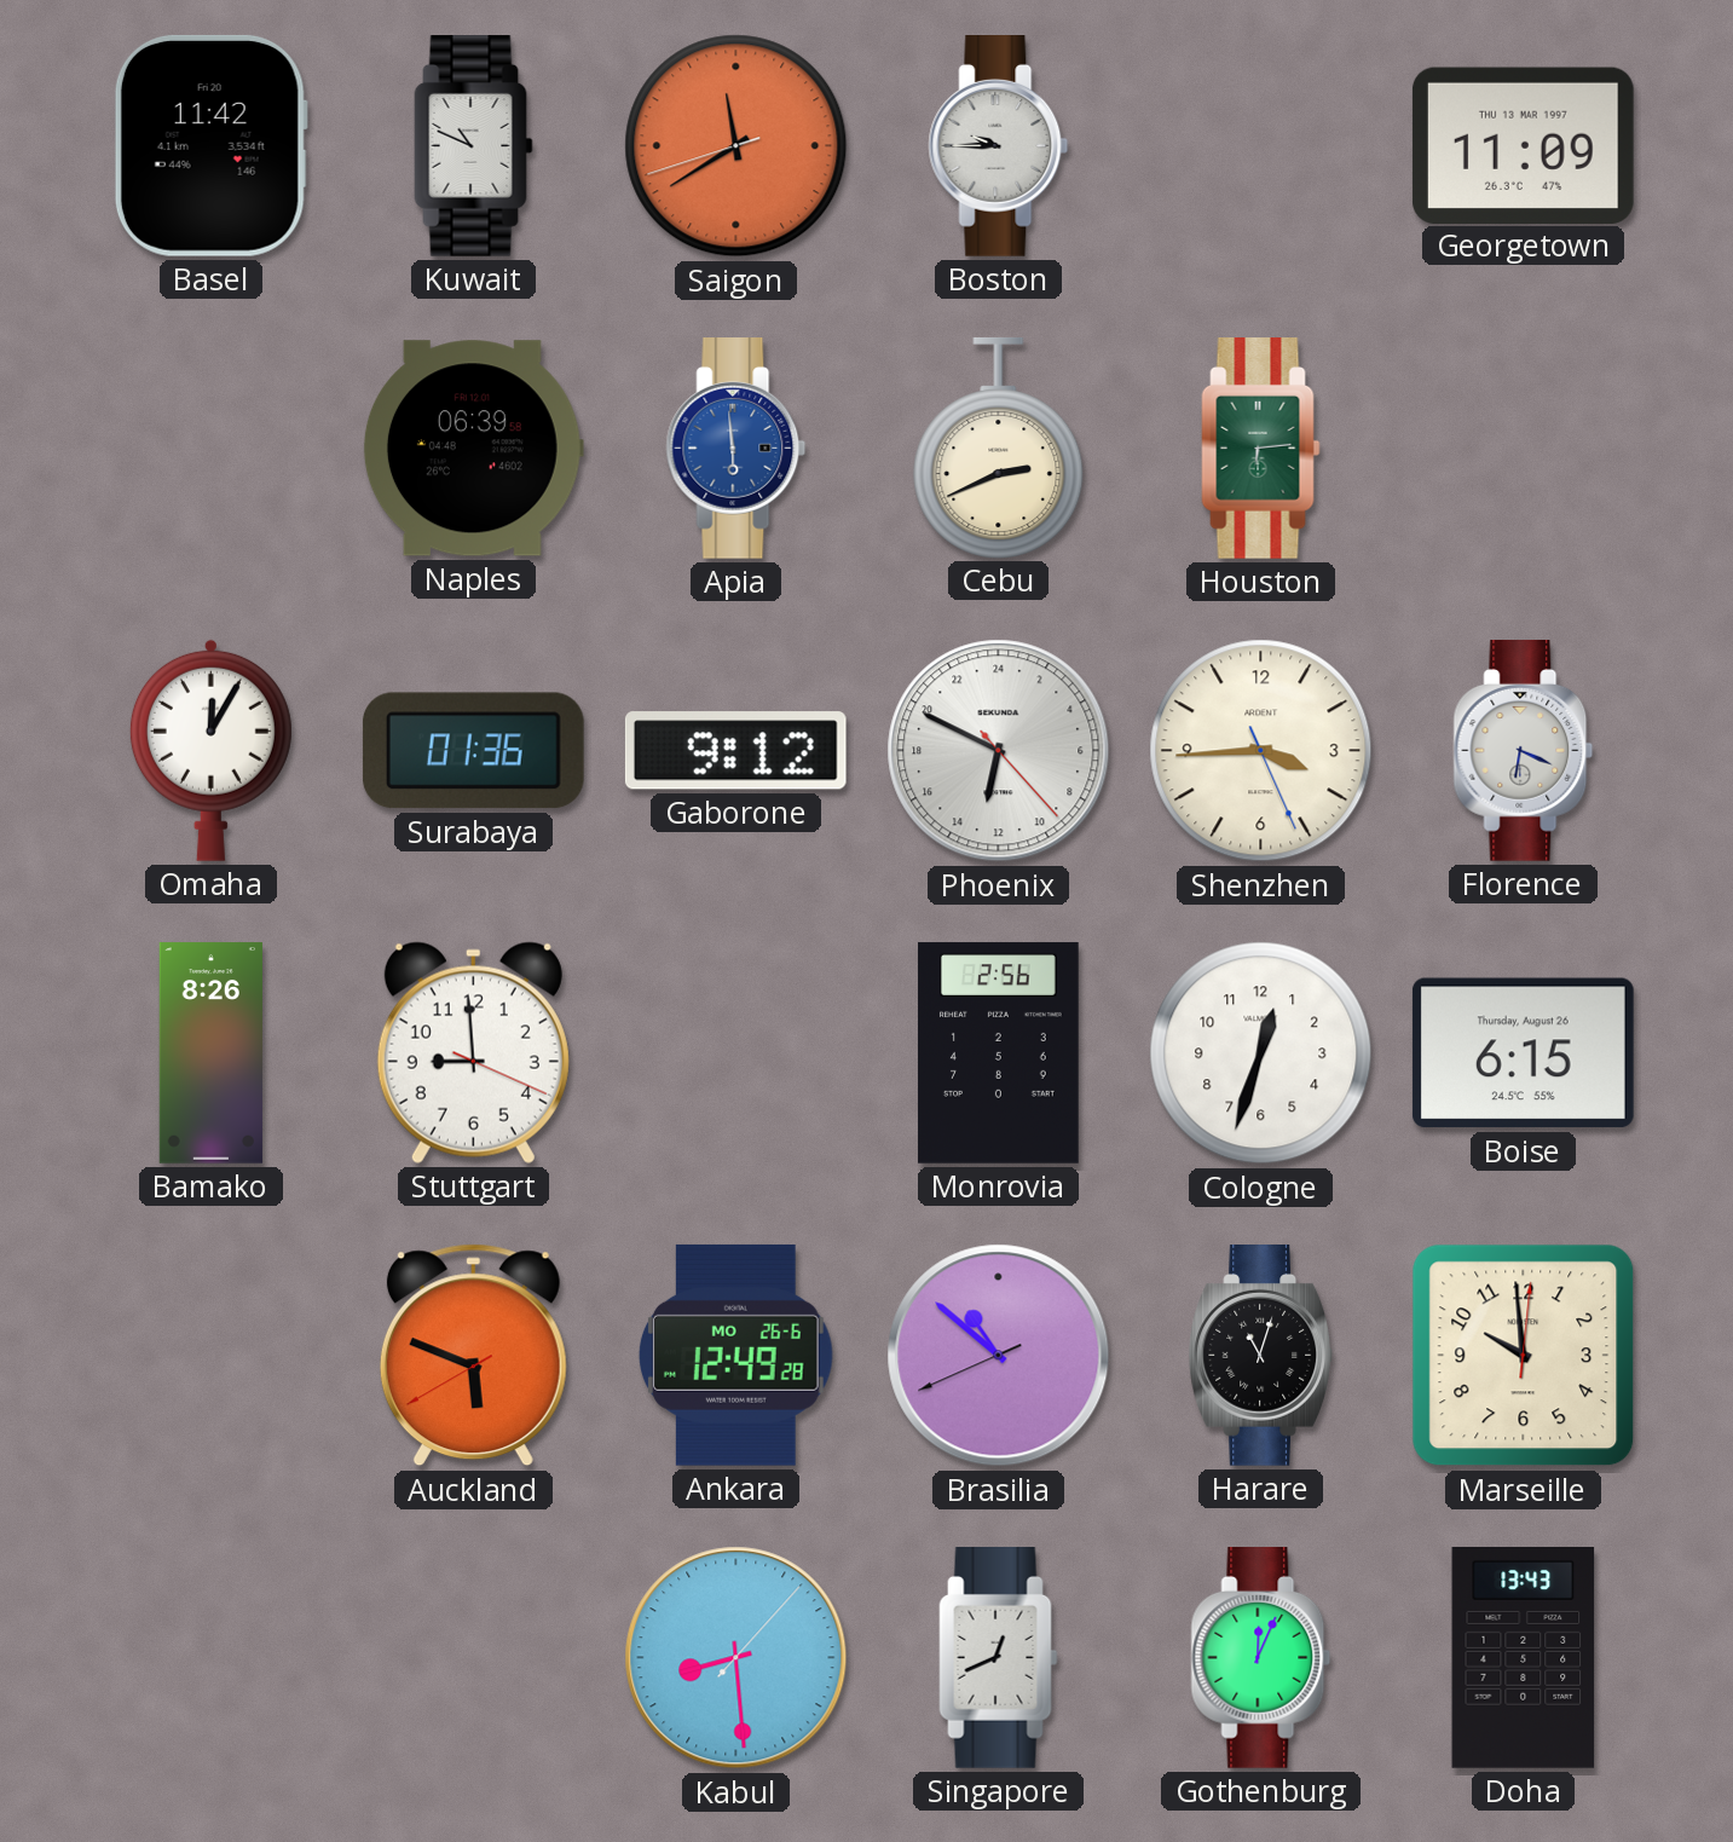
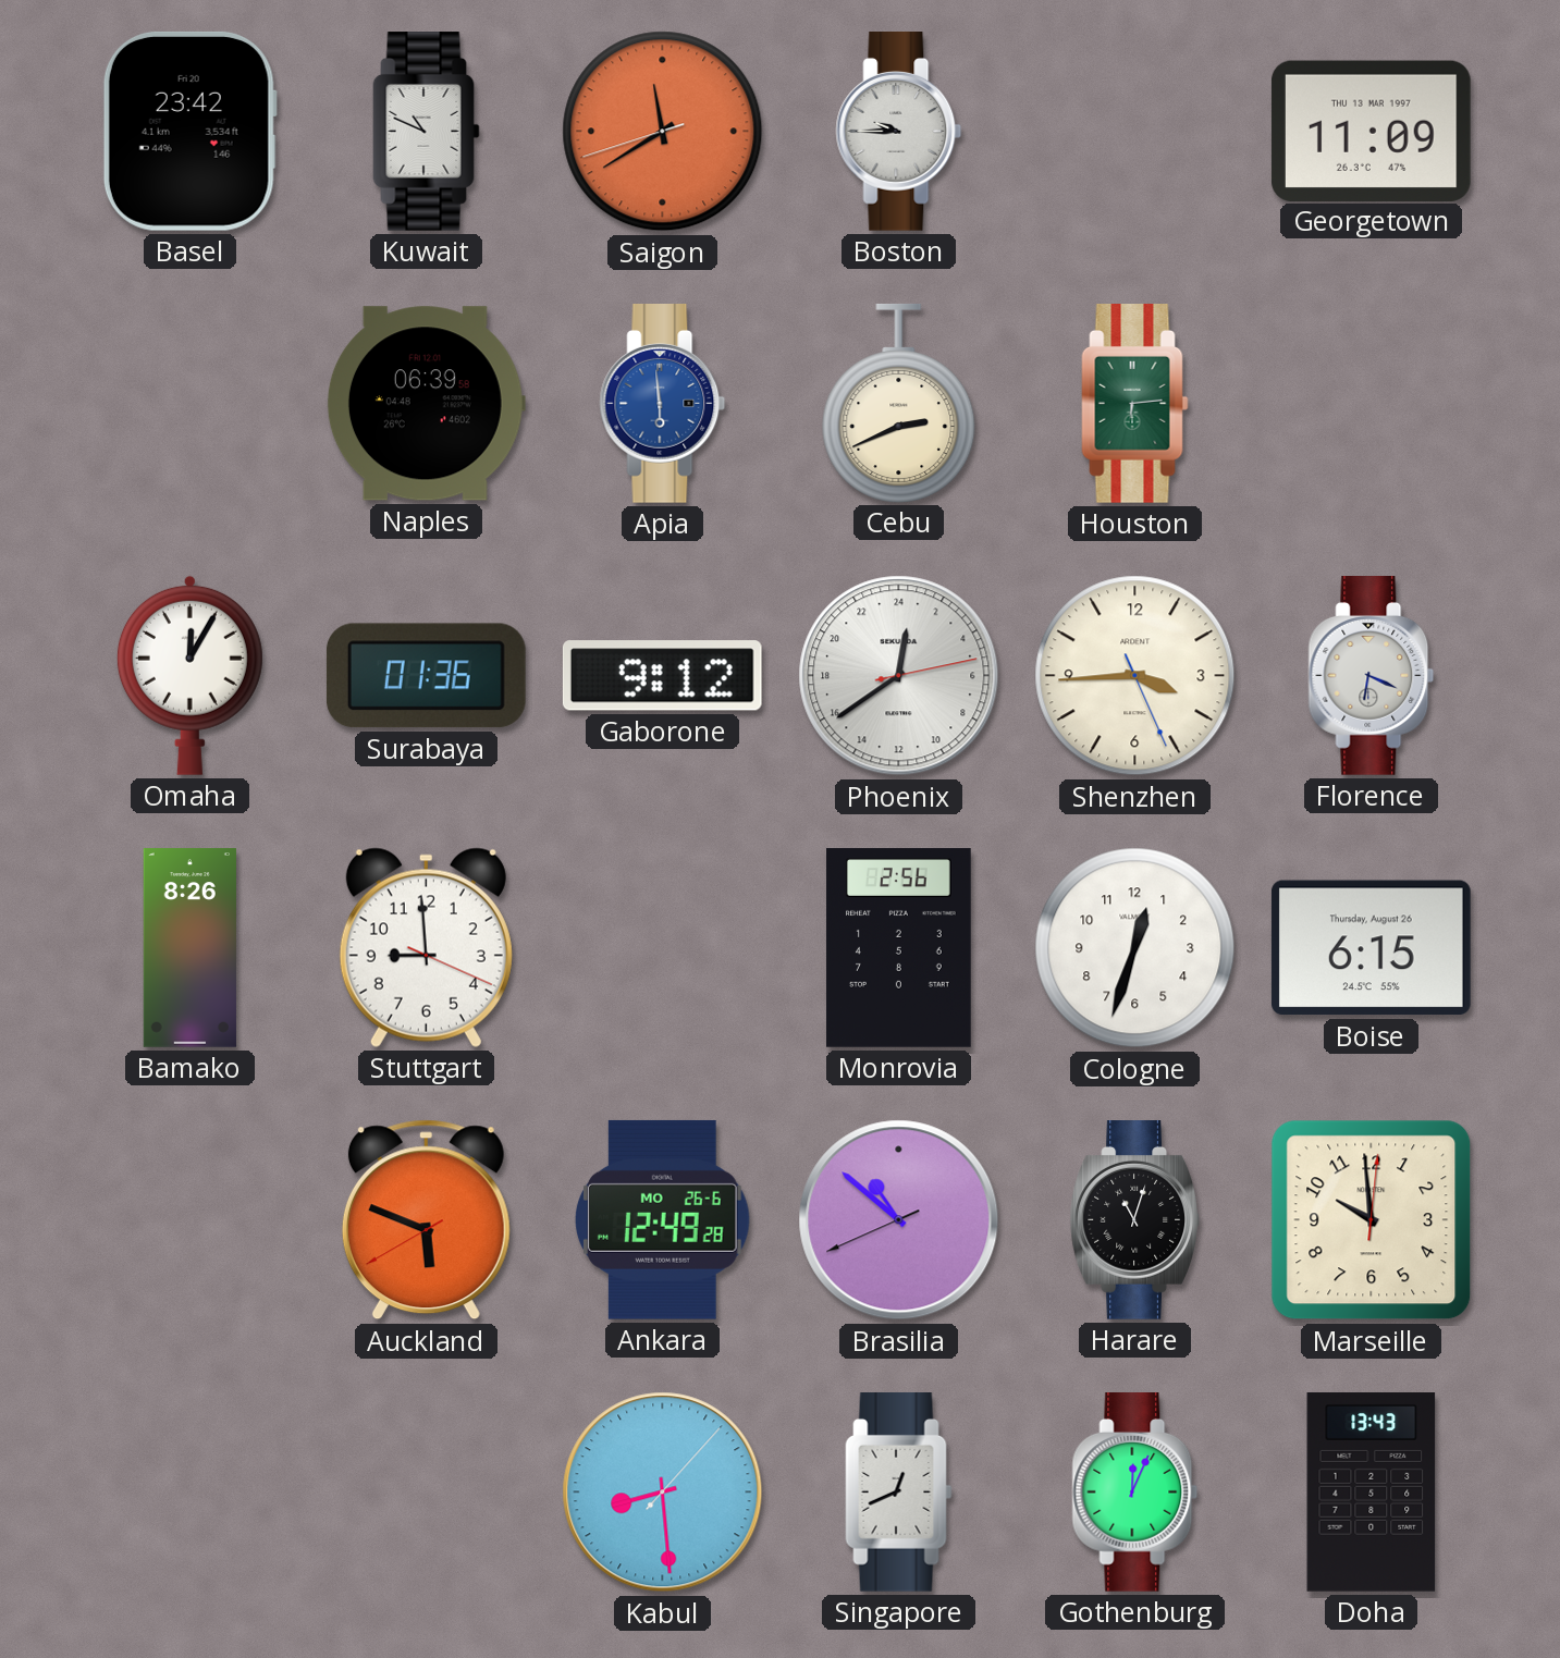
Basel: 11:42 -> 23:42 (189, 131)
Phoenix: 12:49 -> 0:39 (899, 676)
